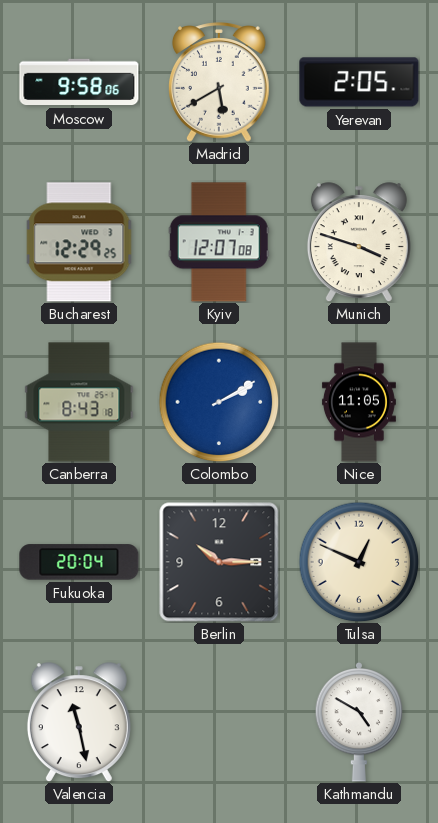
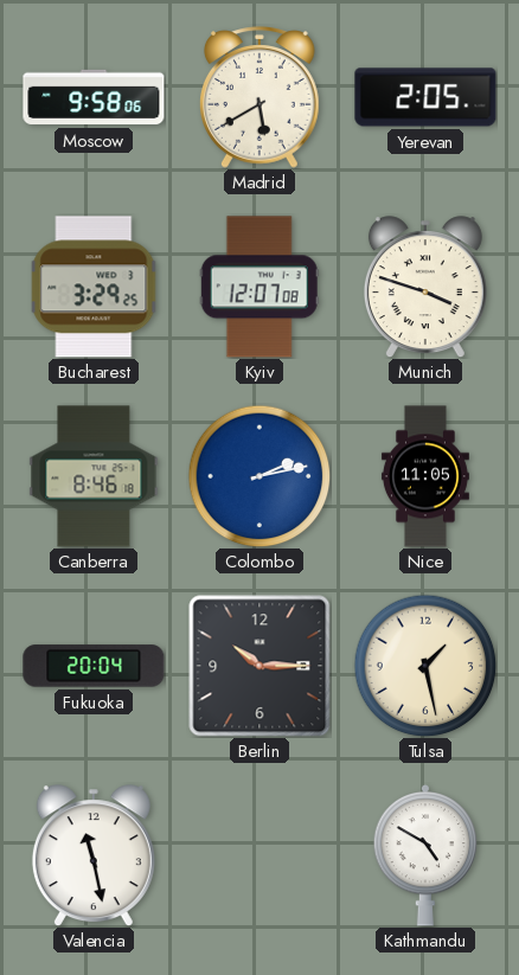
Bucharest: 12:29 -> 3:29 (94, 287)
Canberra: 8:43 -> 8:46 (94, 476)
Colombo: 2:10 -> 2:13 (259, 476)
Tulsa: 12:49 -> 1:28 (425, 666)
